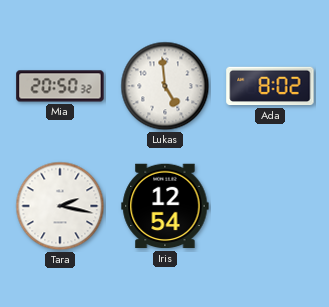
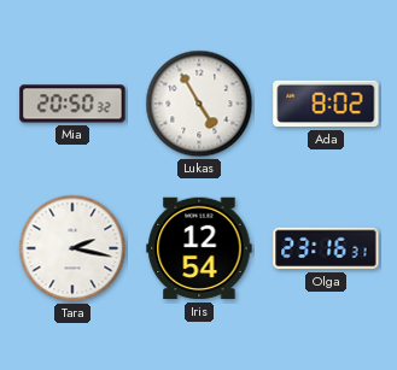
Lukas: 4:59 -> 4:55 (199, 104)
Olga: none -> 23:16 (326, 248)
